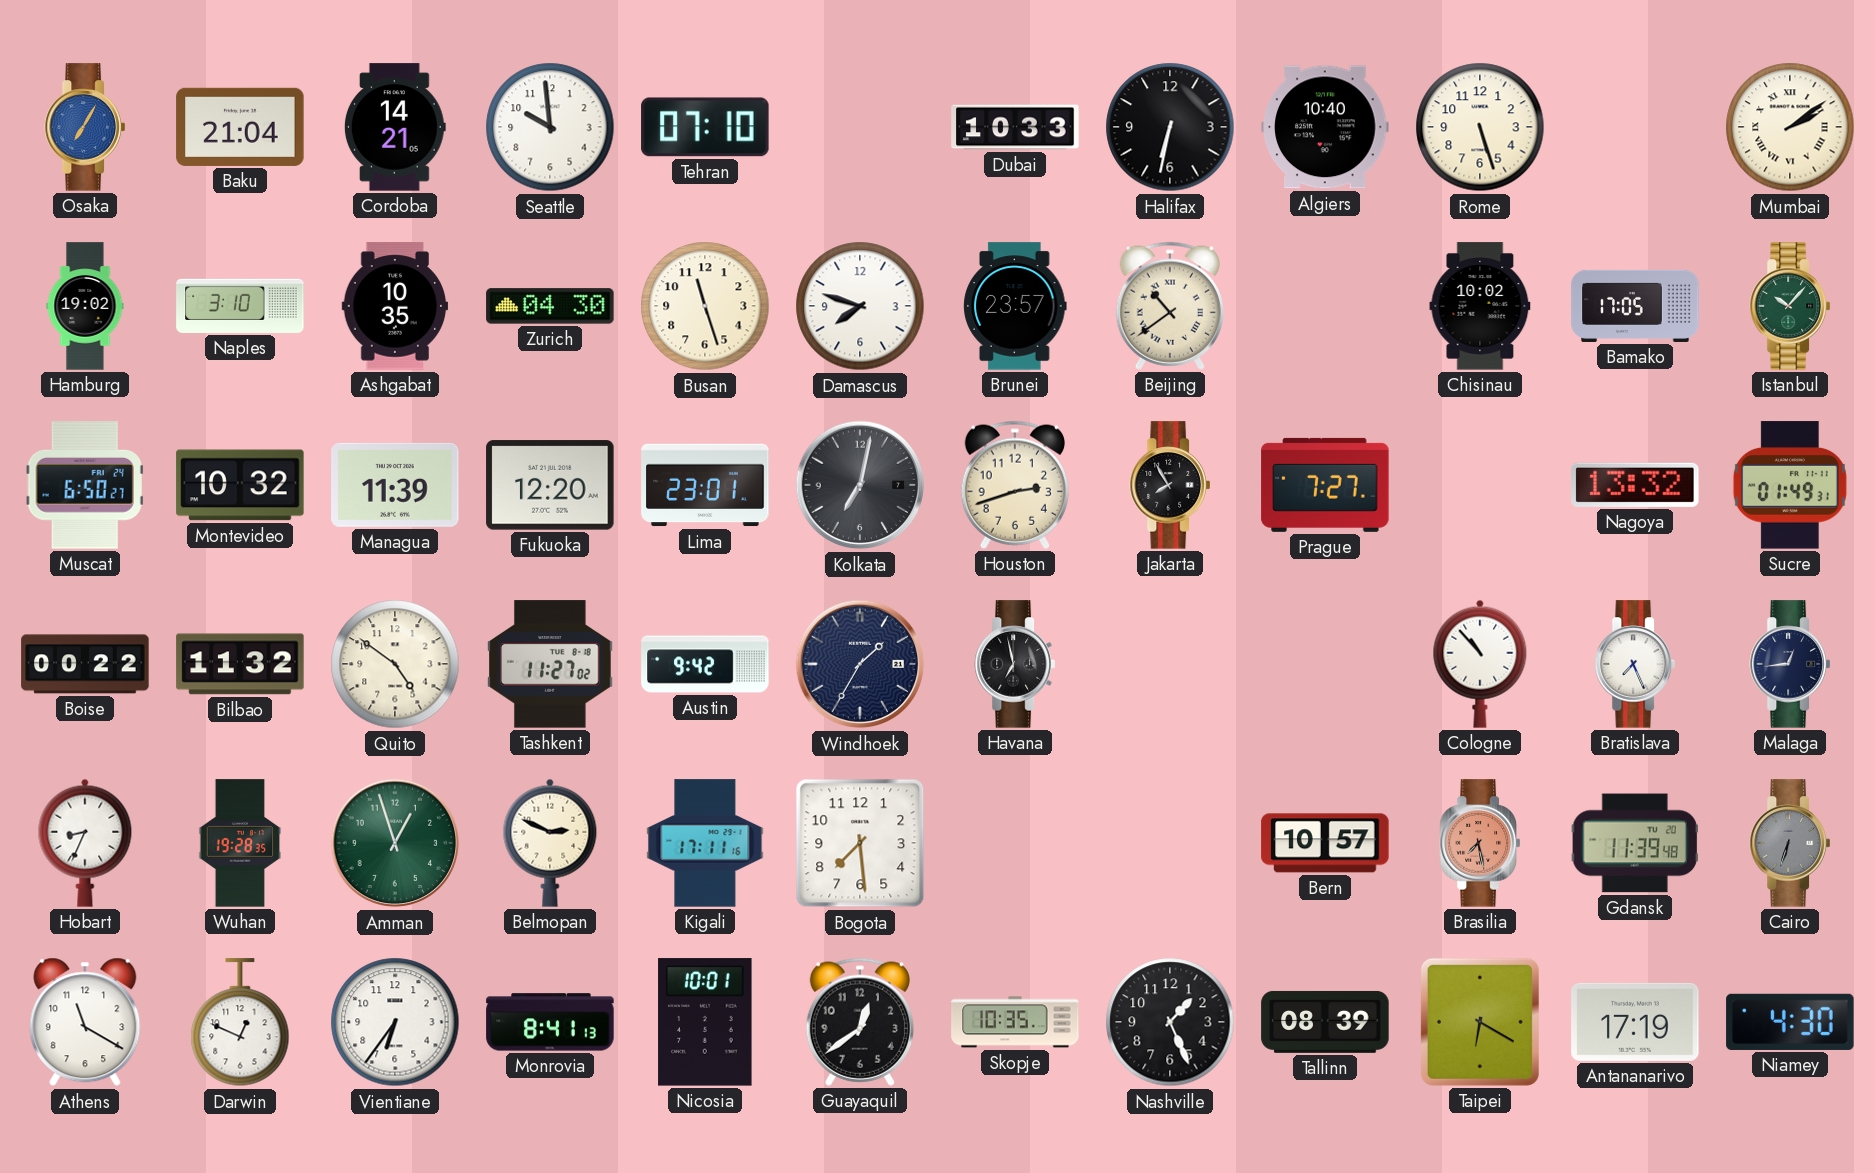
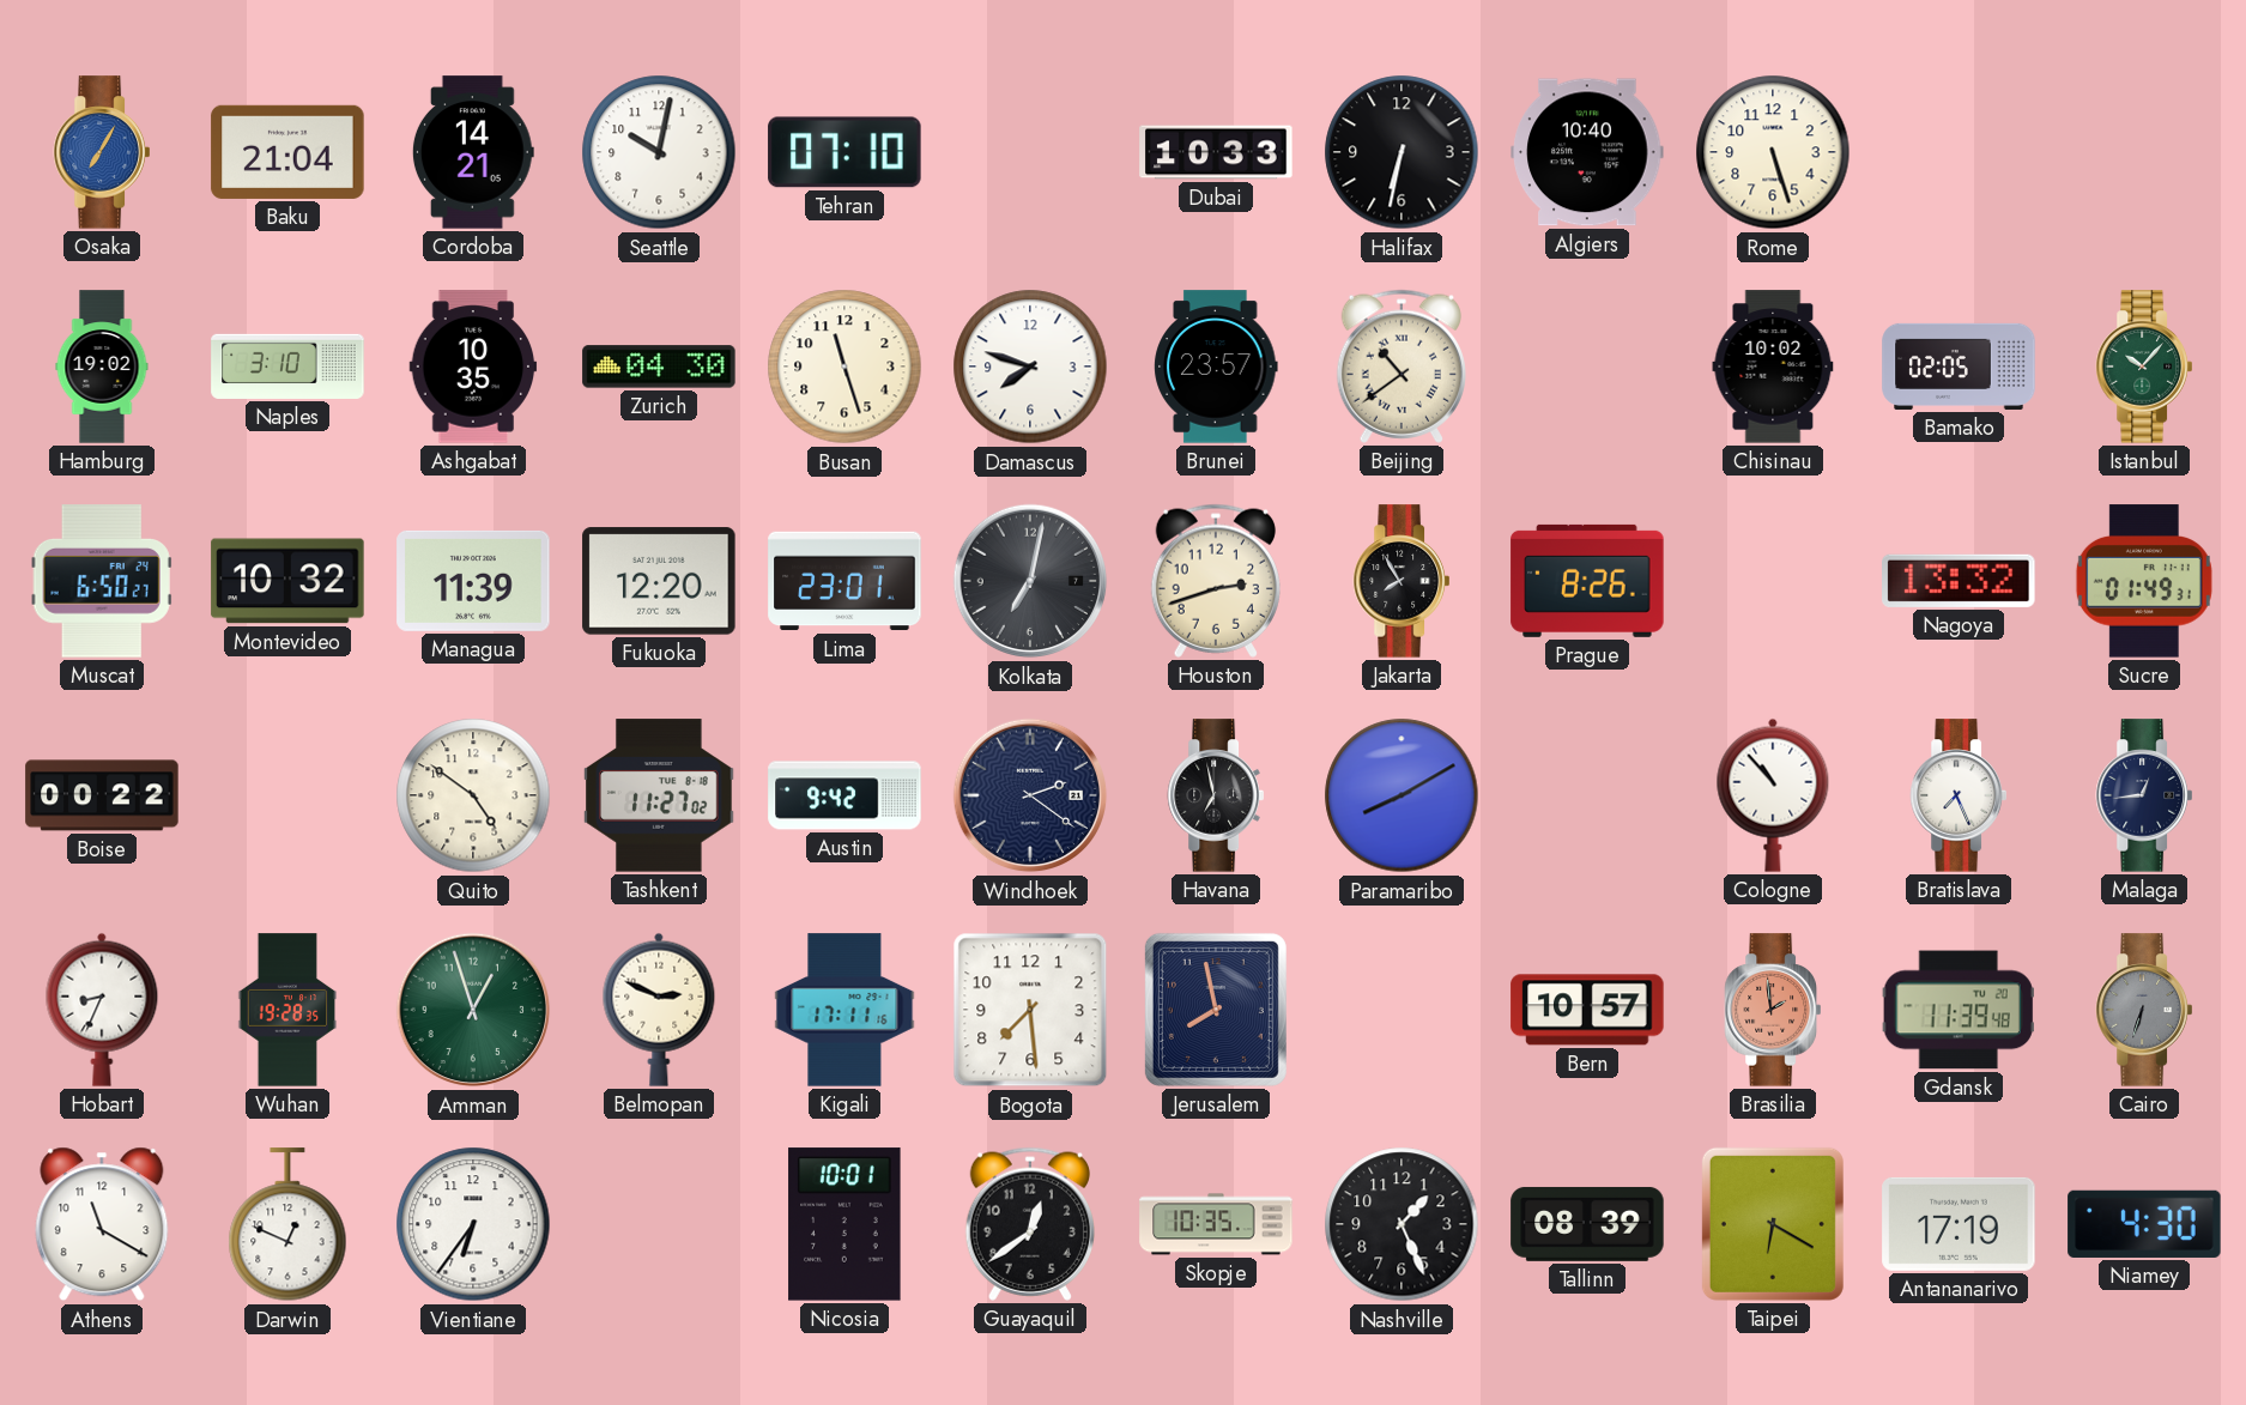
Seattle: 9:59 -> 10:02 (659, 152)
Mumbai: 2:09 -> none (1790, 127)
Bamako: 17:05 -> 02:05 (1959, 367)
Prague: 7:27 -> 8:26 (1587, 581)
Bilbao: 11:32 -> none (240, 664)
Windhoek: 1:35 -> 2:21 (1030, 795)
Paramaribo: none -> 8:10 (1402, 795)
Jerusalem: none -> 7:58 (1216, 1010)
Brasilia: 7:28 -> 1:59 (1773, 1010)
Monrovia: 8:41 -> none (550, 1022)
